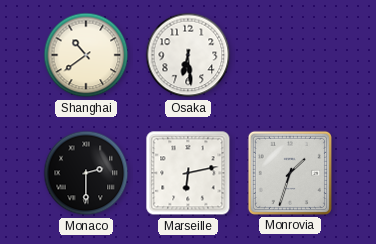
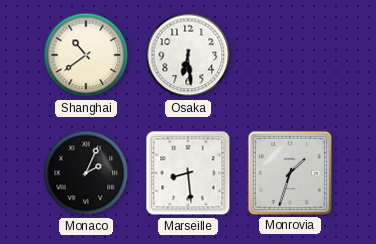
Monaco: 2:30 -> 2:04 (86, 173)
Marseille: 6:13 -> 8:29 (188, 173)
